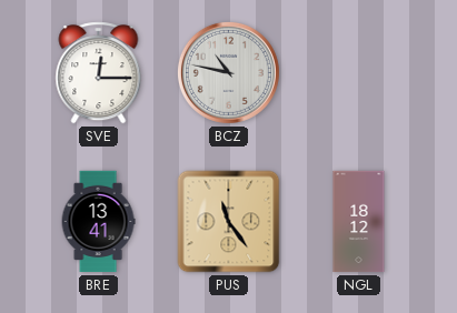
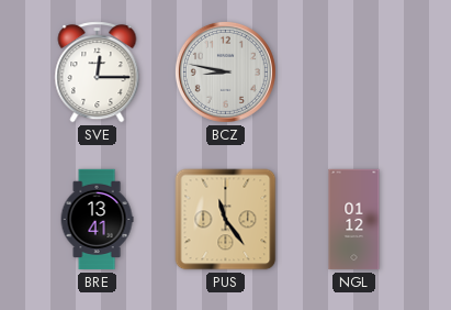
BCZ: 10:47 -> 8:47 (225, 71)
NGL: 18:12 -> 01:12 (354, 220)
